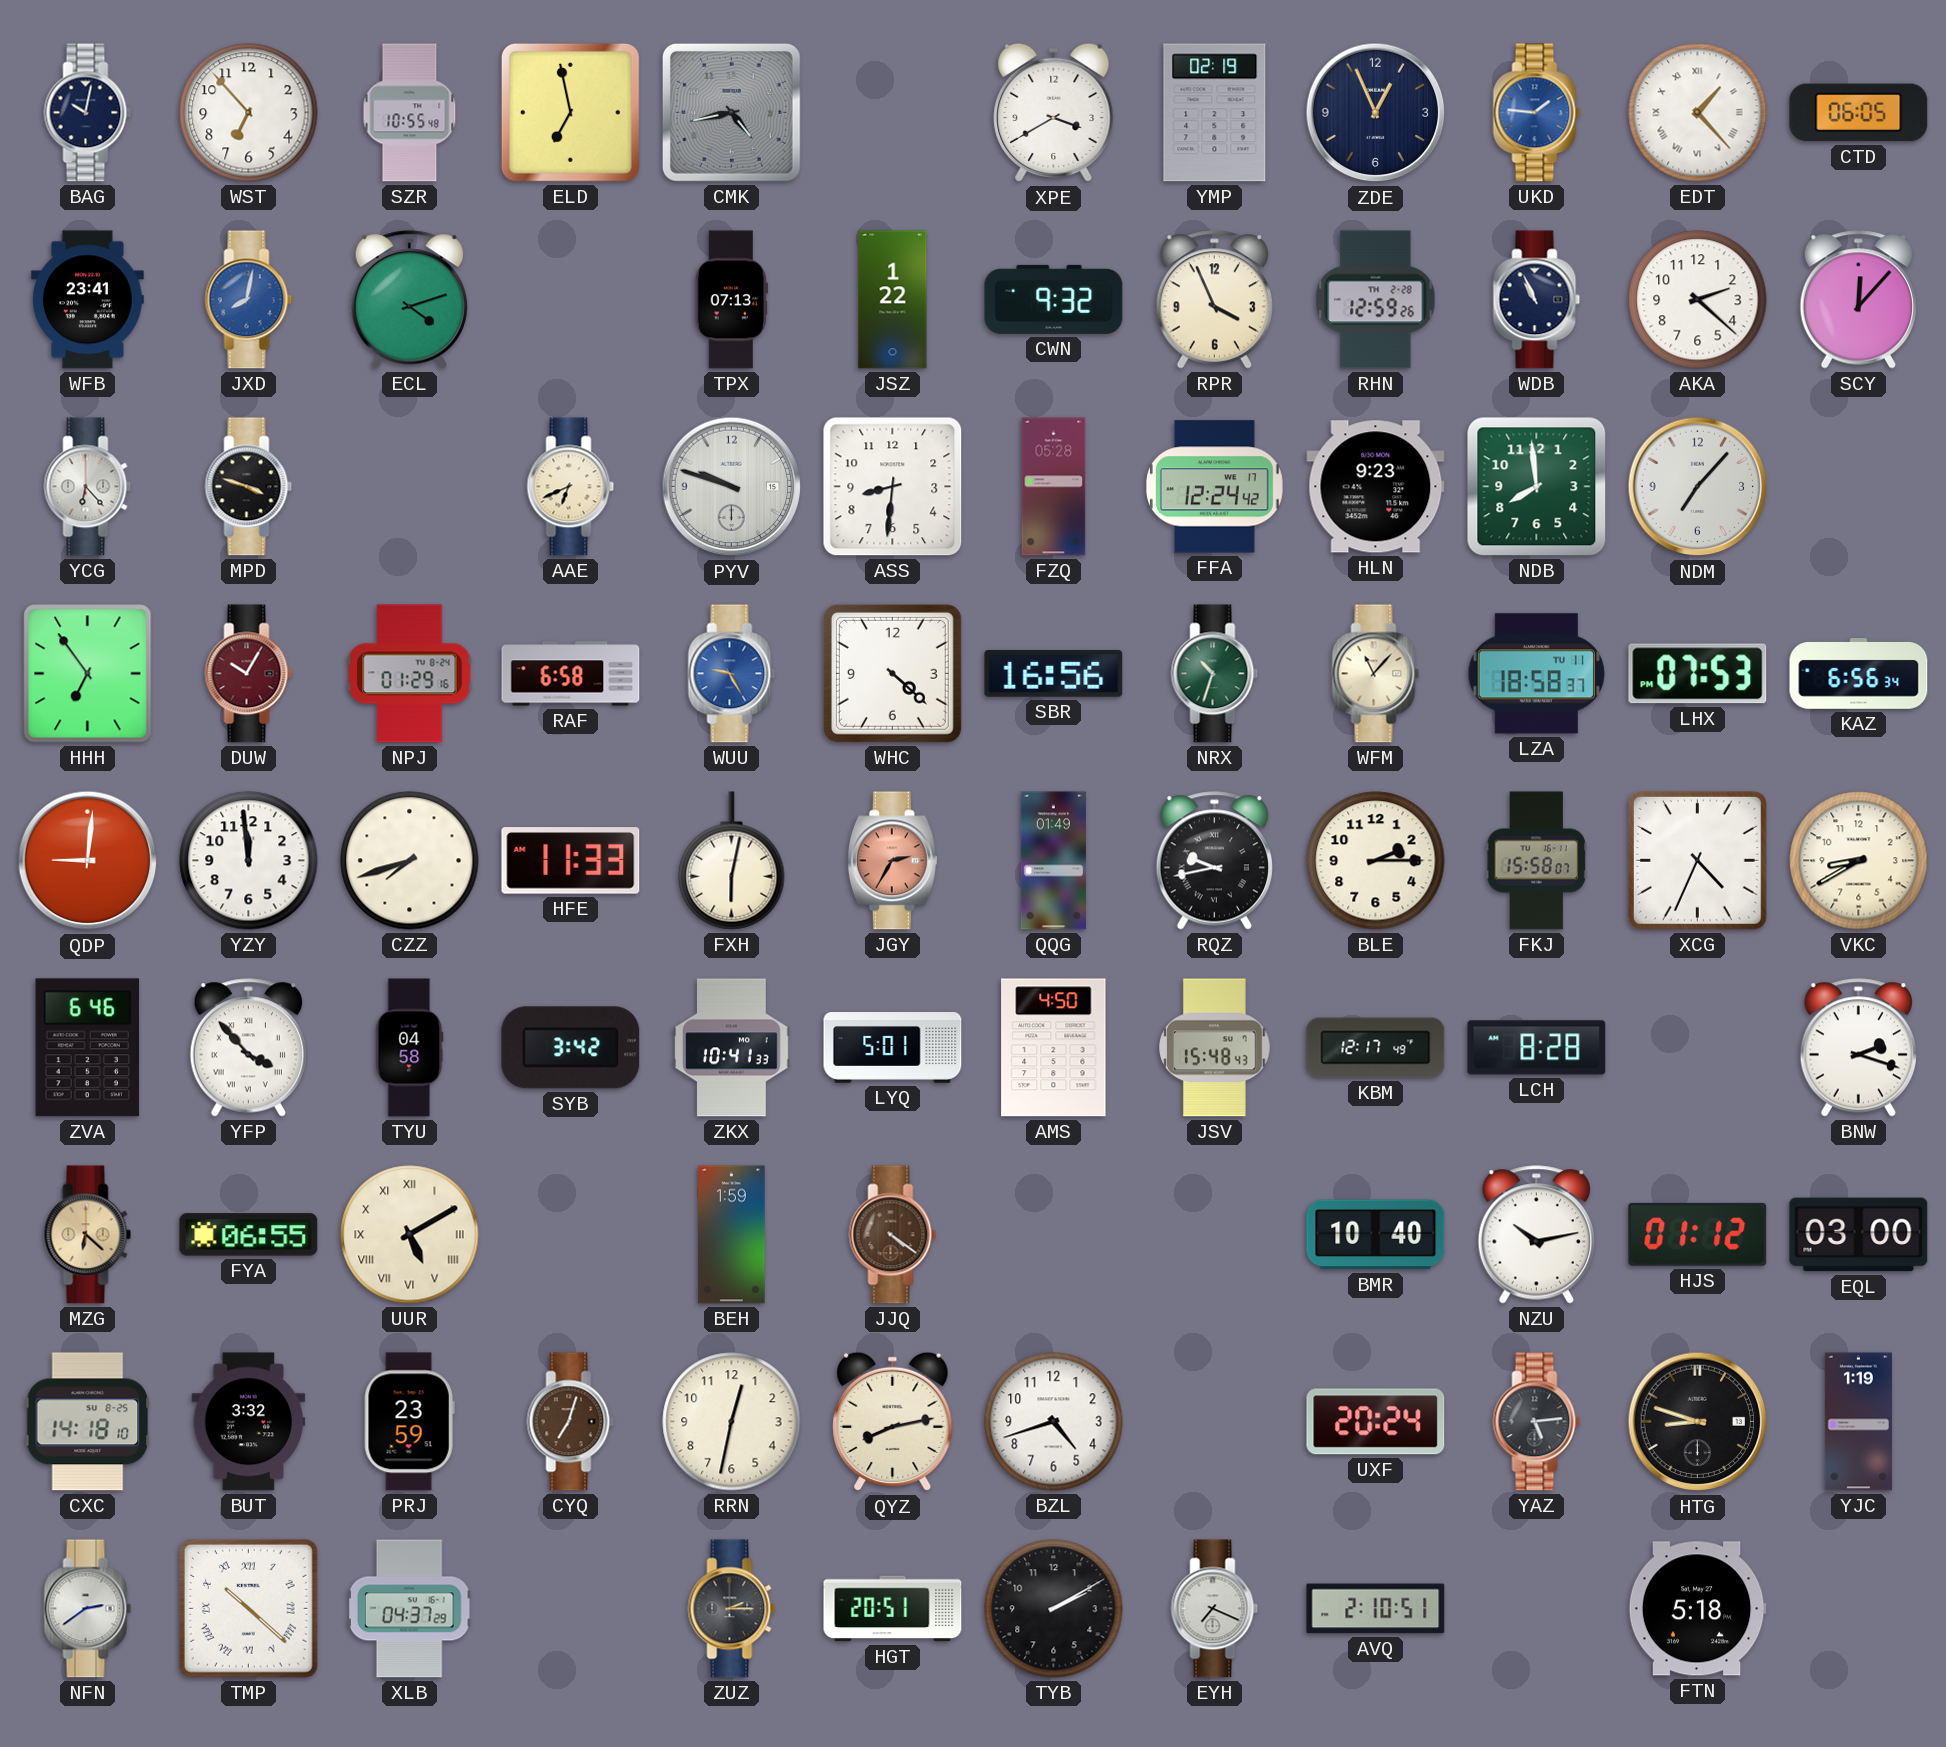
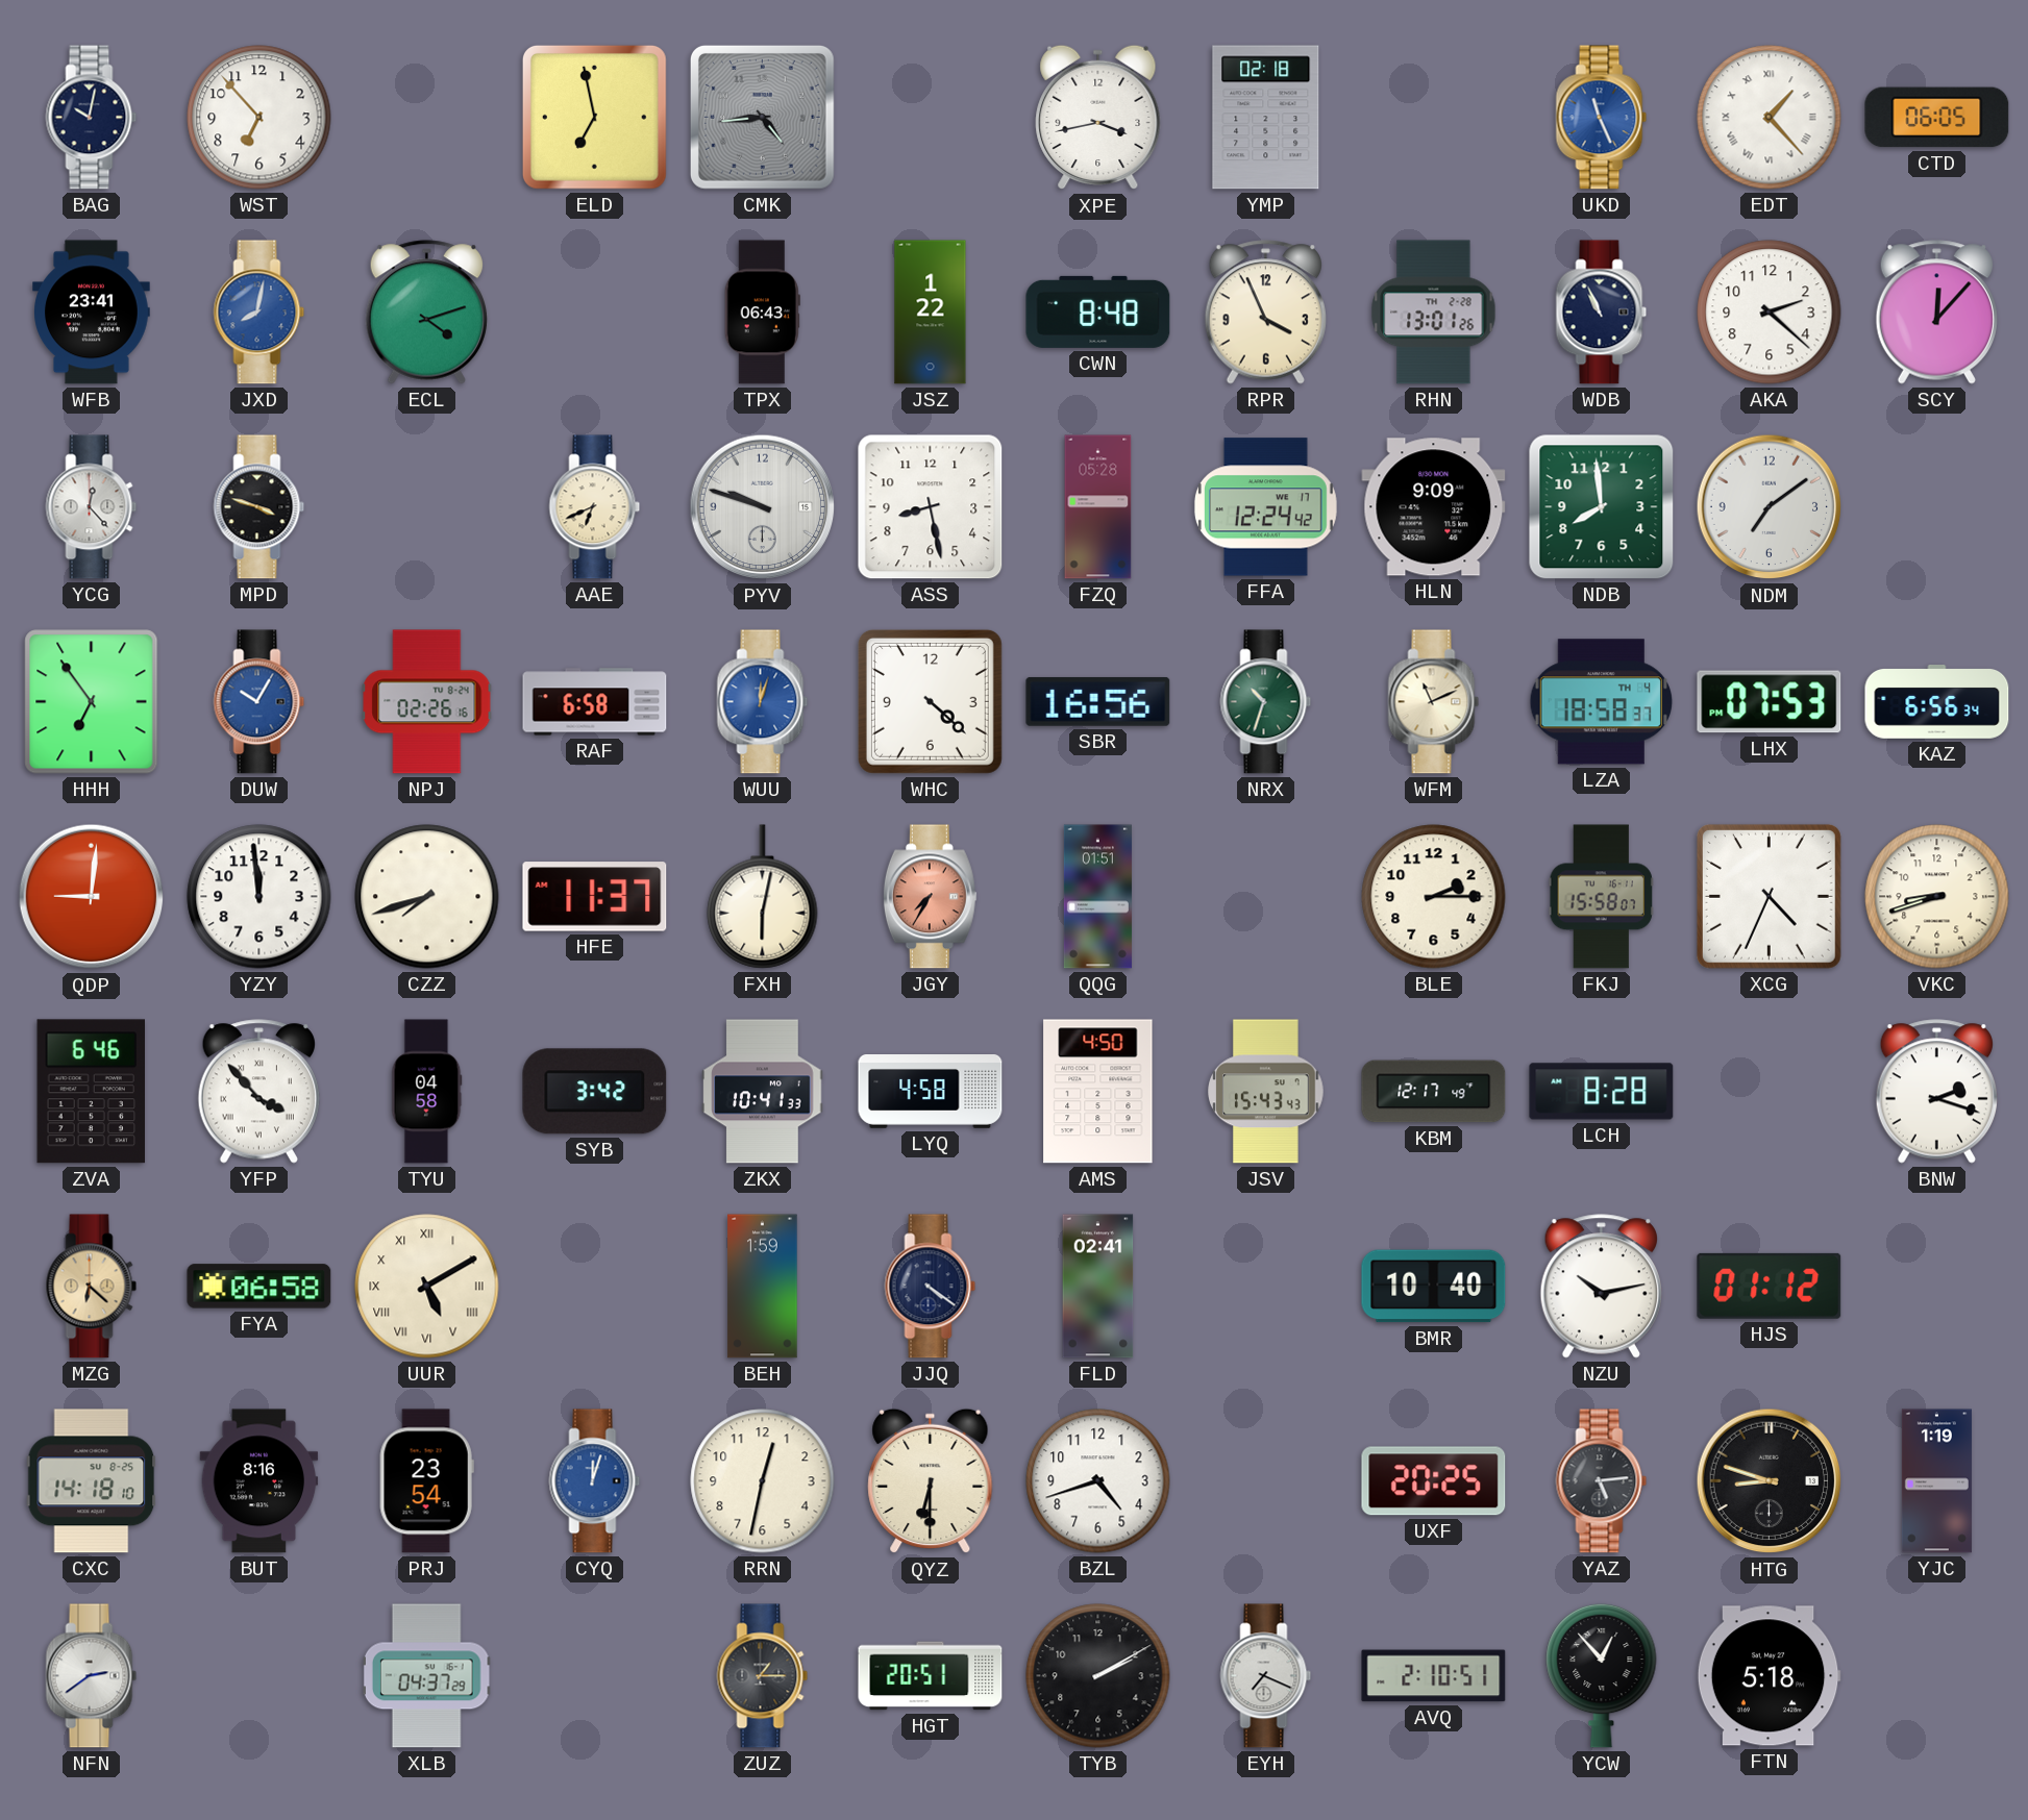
SZR: 10:55 -> none (410, 113)
CMK: 4:43 -> 4:44 (762, 117)
XPE: 3:40 -> 3:43 (1098, 118)
YMP: 02:19 -> 02:18 (1266, 118)
ZDE: 12:56 -> none (1376, 113)
UKD: 1:46 -> 11:26 (1602, 118)
TPX: 07:13 -> 06:43 (762, 313)
CWN: 9:32 -> 8:48 (1098, 311)
RHN: 12:59 -> 13:01 (1434, 313)
YCG: 6:23 -> 12:23 (92, 507)
ASS: 8:31 -> 8:28 (931, 507)
HLN: 9:23 -> 9:09 (1434, 507)
NDM: 7:07 -> 7:09 (1770, 507)
DUW dial: burgundy -> blue (259, 702)
NPJ: 01:29 -> 02:26 (427, 702)
WUU: 9:25 -> 12:03 (763, 702)
WFM: 11:07 -> 11:11 (1434, 702)
LZA date: TU 11 -> TH 4 (1601, 702)
HFE: 11:33 -> 11:37 (595, 897)
JGY: 2:35 -> 7:35 (930, 897)
QQG: 01:49 -> 01:51 (1097, 897)
RQZ: 9:43 -> none (1214, 861)
VKC: 8:40 -> 8:42 (1937, 897)
LYQ: 5:01 -> 4:58 (931, 1092)
JSV: 15:48 -> 15:43 (1266, 1092)
FYA: 06:55 -> 06:58 (259, 1287)
JJQ dial: brown -> navy (931, 1287)
FLD: none -> 02:41 (1098, 1287)
EQL: 03:00 -> none (1859, 1235)
BUT: 3:32 -> 8:16 (259, 1481)
PRJ: 23:59 -> 23:54 (426, 1481)
CYQ: 7:03 -> 12:03 (595, 1481)
CYQ dial: brown -> blue (595, 1481)
QYZ: 8:13 -> 6:30 (931, 1481)
UXF: 20:24 -> 20:25 (1434, 1481)
TMP: 10:22 -> none (248, 1608)
ZUZ: 2:15 -> 1:15 (763, 1676)
YCW: none -> 12:53 (1602, 1675)
